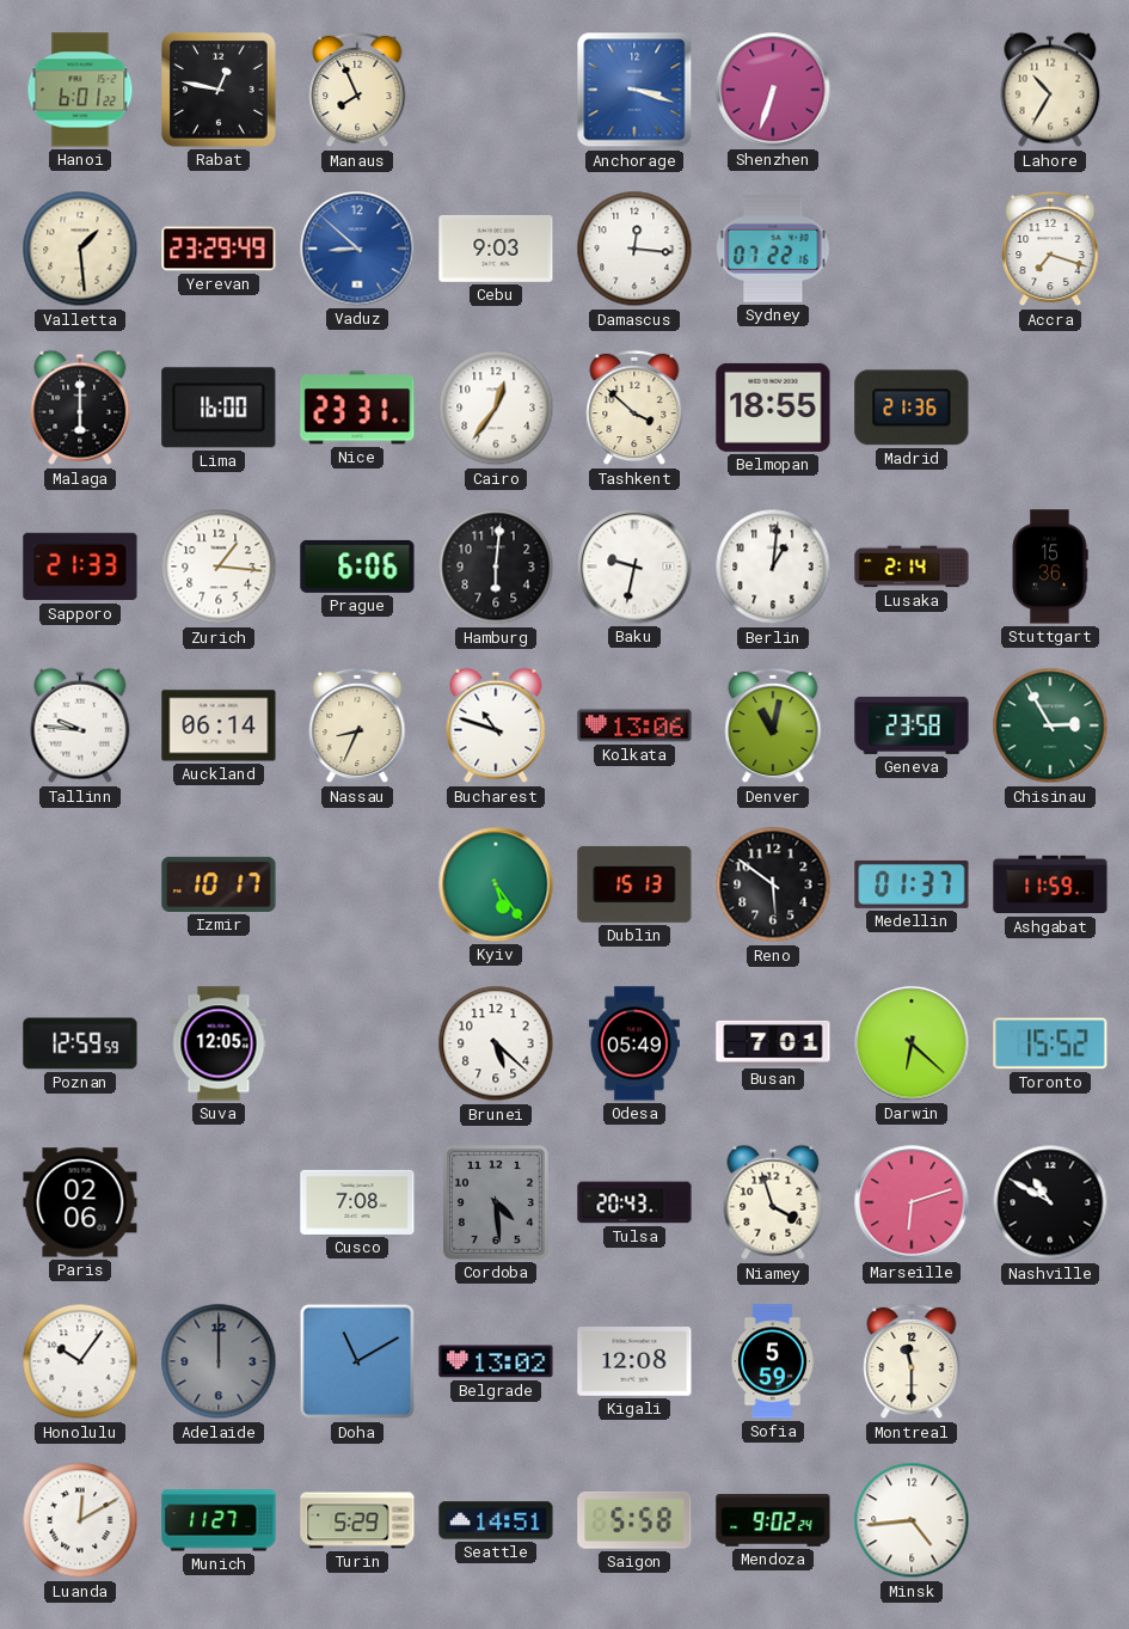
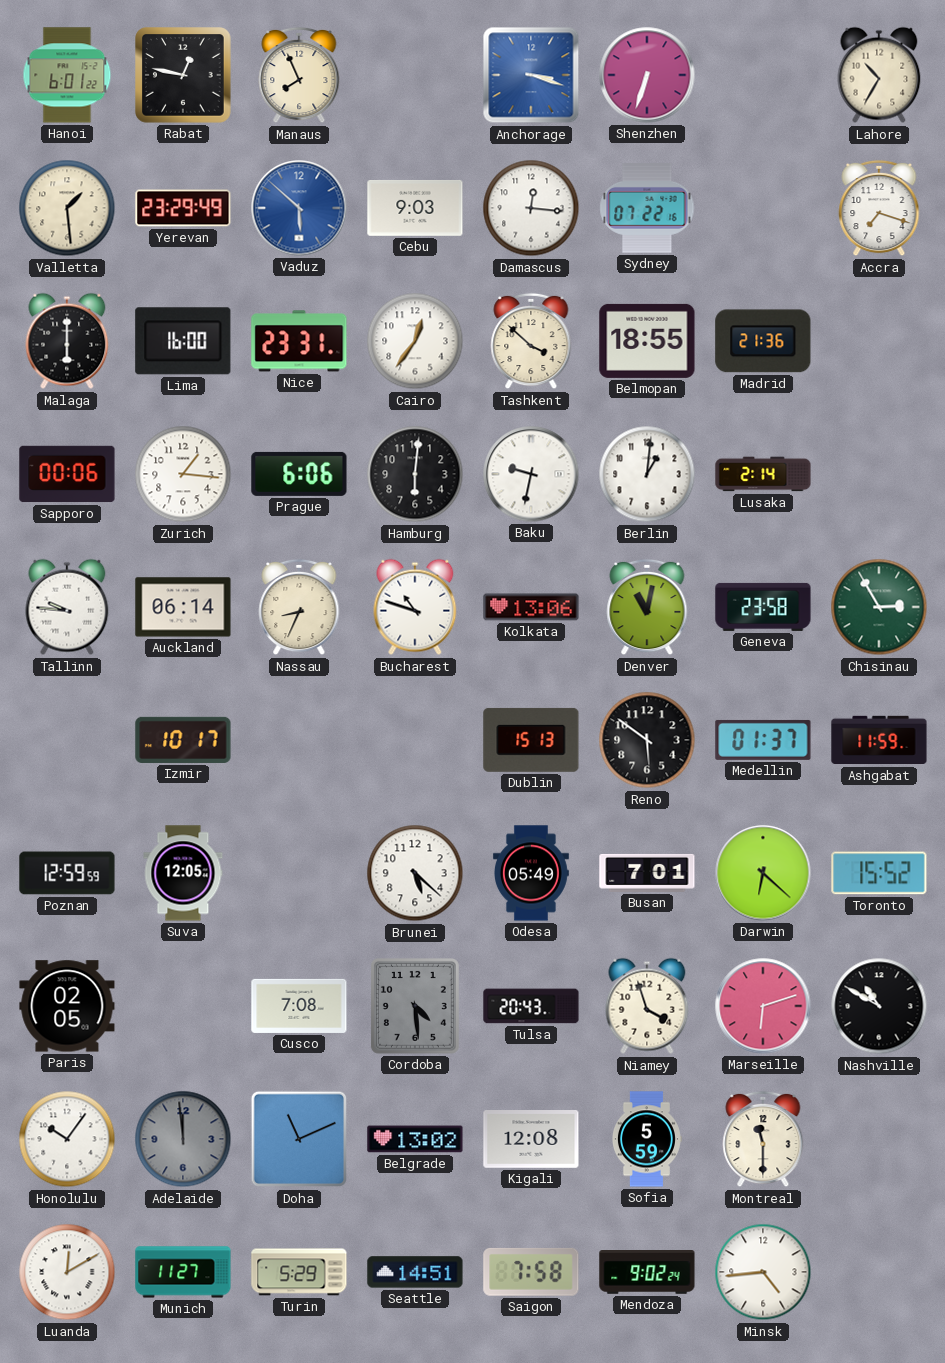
Vaduz: 8:52 -> 5:52 (299, 208)
Sapporo: 21:33 -> 00:06 (67, 474)
Stuttgart: 15:36 -> none (1050, 567)
Kyiv: 5:24 -> none (496, 884)
Paris: 02:06 -> 02:05 (67, 1006)
Adelaide: 12:00 -> 11:59 (183, 1139)
Doha: 11:10 -> 11:11 (298, 1139)
Saigon: 5:58 -> 7:58 (531, 1272)
